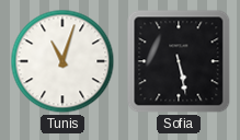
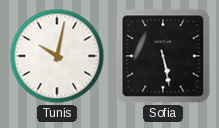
Tunis: 11:03 -> 10:02 (57, 56)
